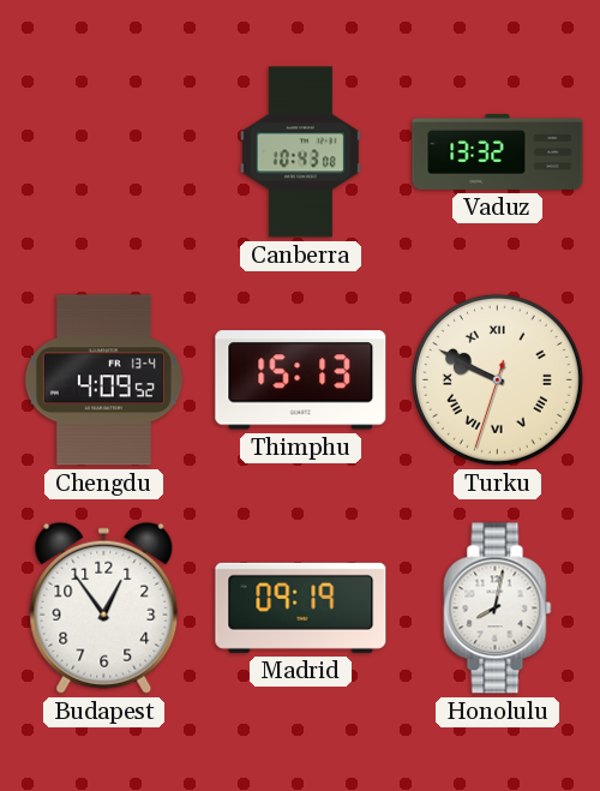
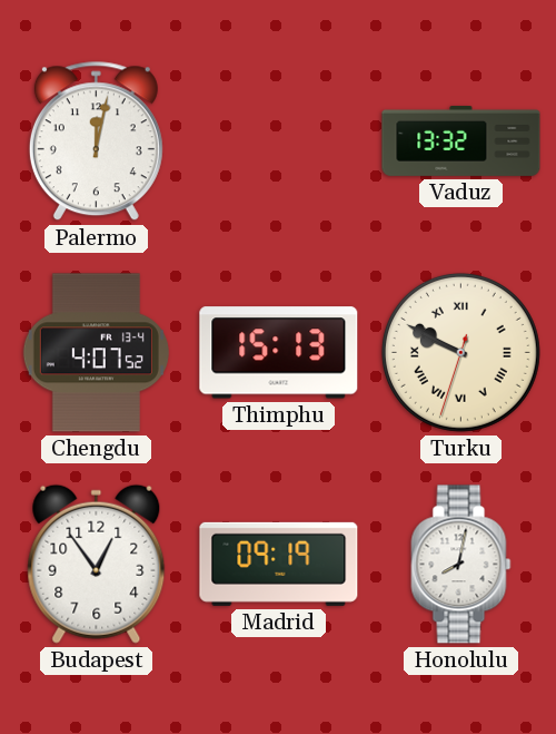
Palermo: none -> 12:02 (96, 141)
Canberra: 10:43 -> none (300, 152)
Chengdu: 4:09 -> 4:07 (96, 353)
